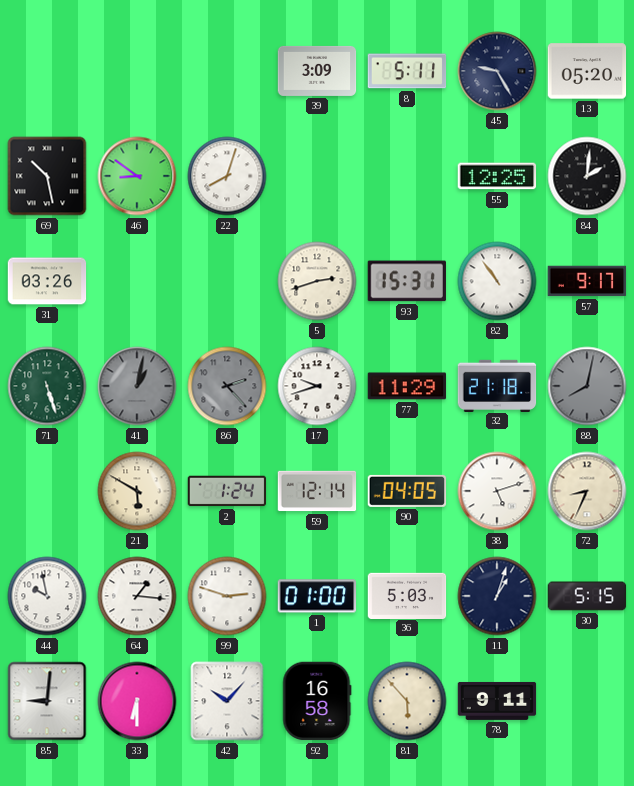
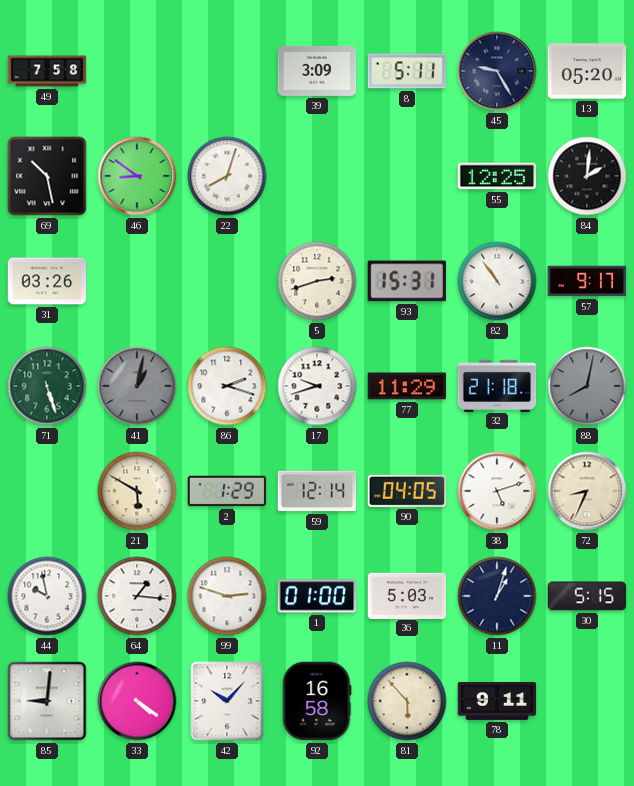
49: none -> 7:58 (47, 71)
86: 2:23 -> 2:18 (227, 386)
86 dial: grey -> white (227, 386)
2: 1:24 -> 1:29 (227, 491)
33: 6:30 -> 4:21 (137, 701)
